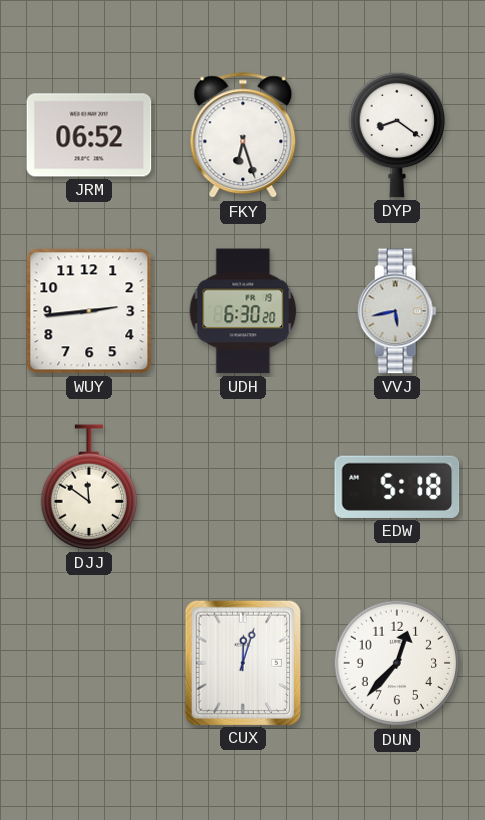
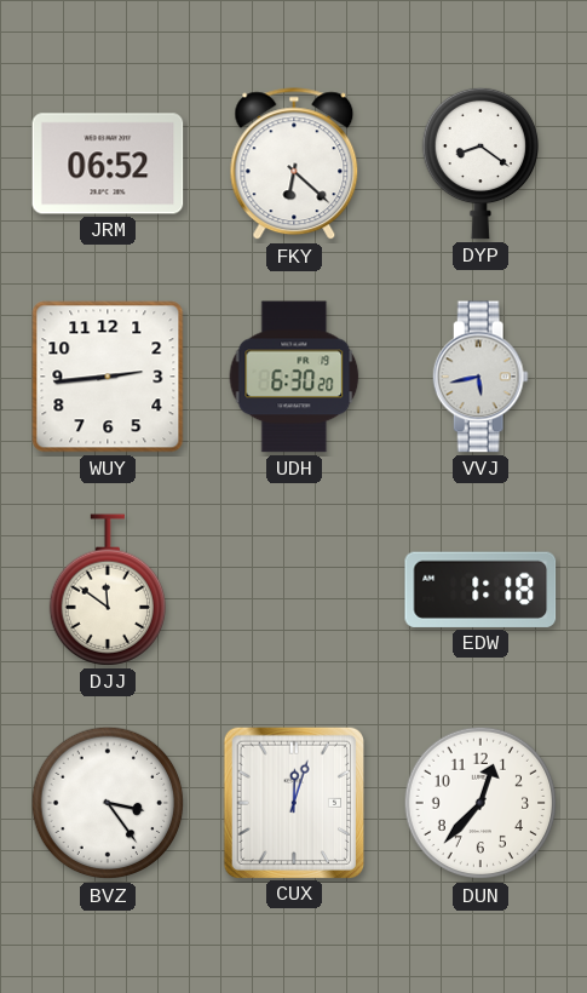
FKY: 6:27 -> 6:22 (294, 165)
EDW: 5:18 -> 1:18 (480, 590)
BVZ: none -> 3:24 (108, 803)
